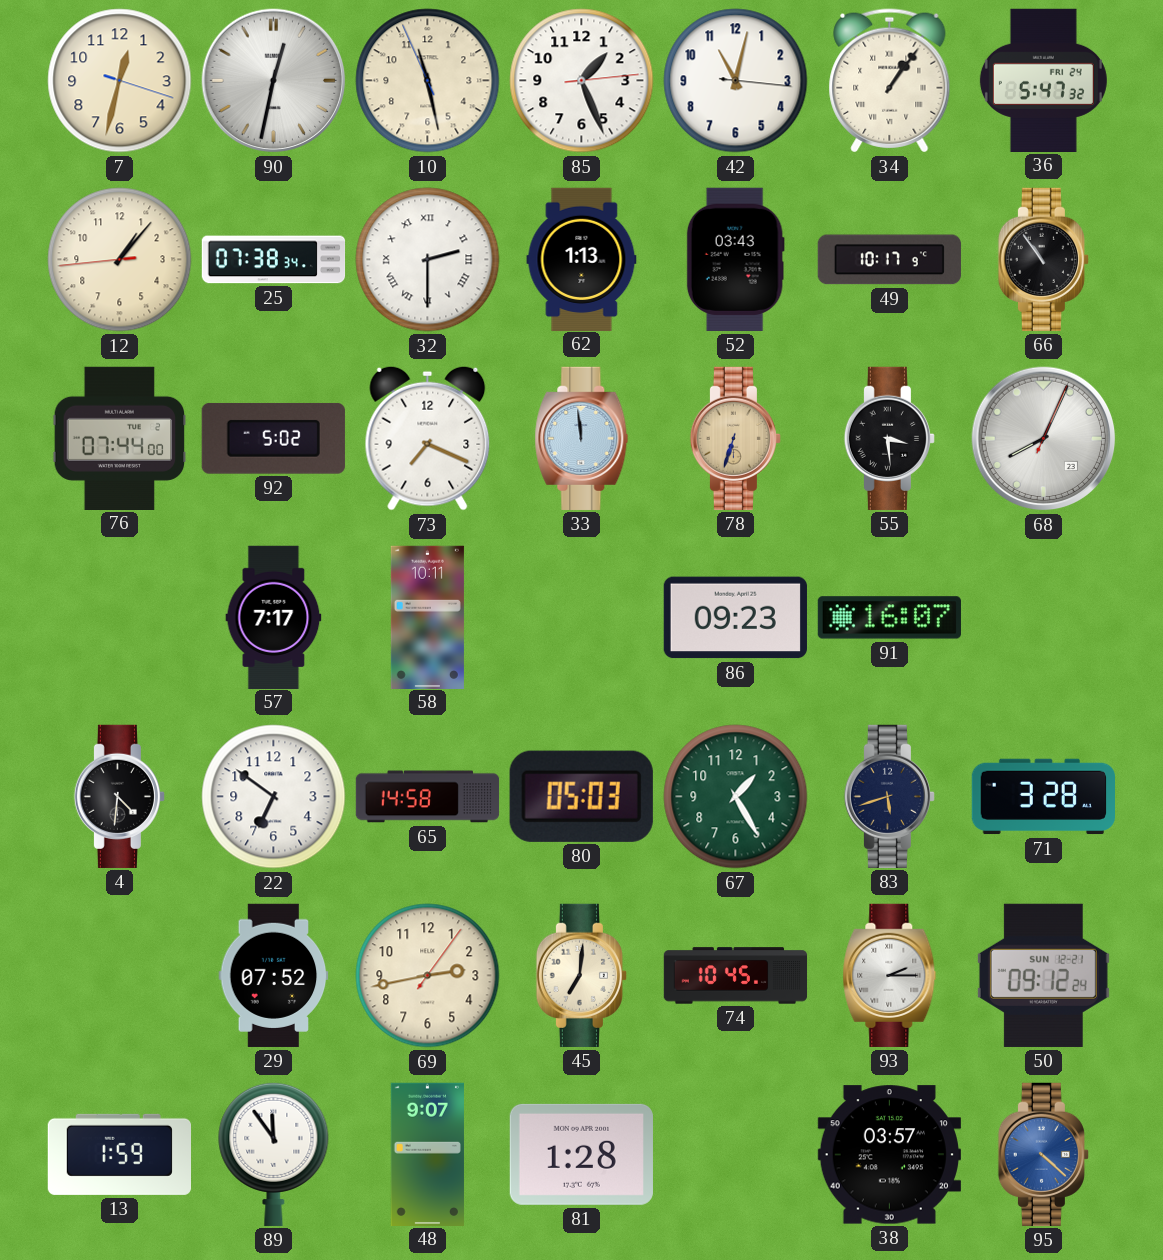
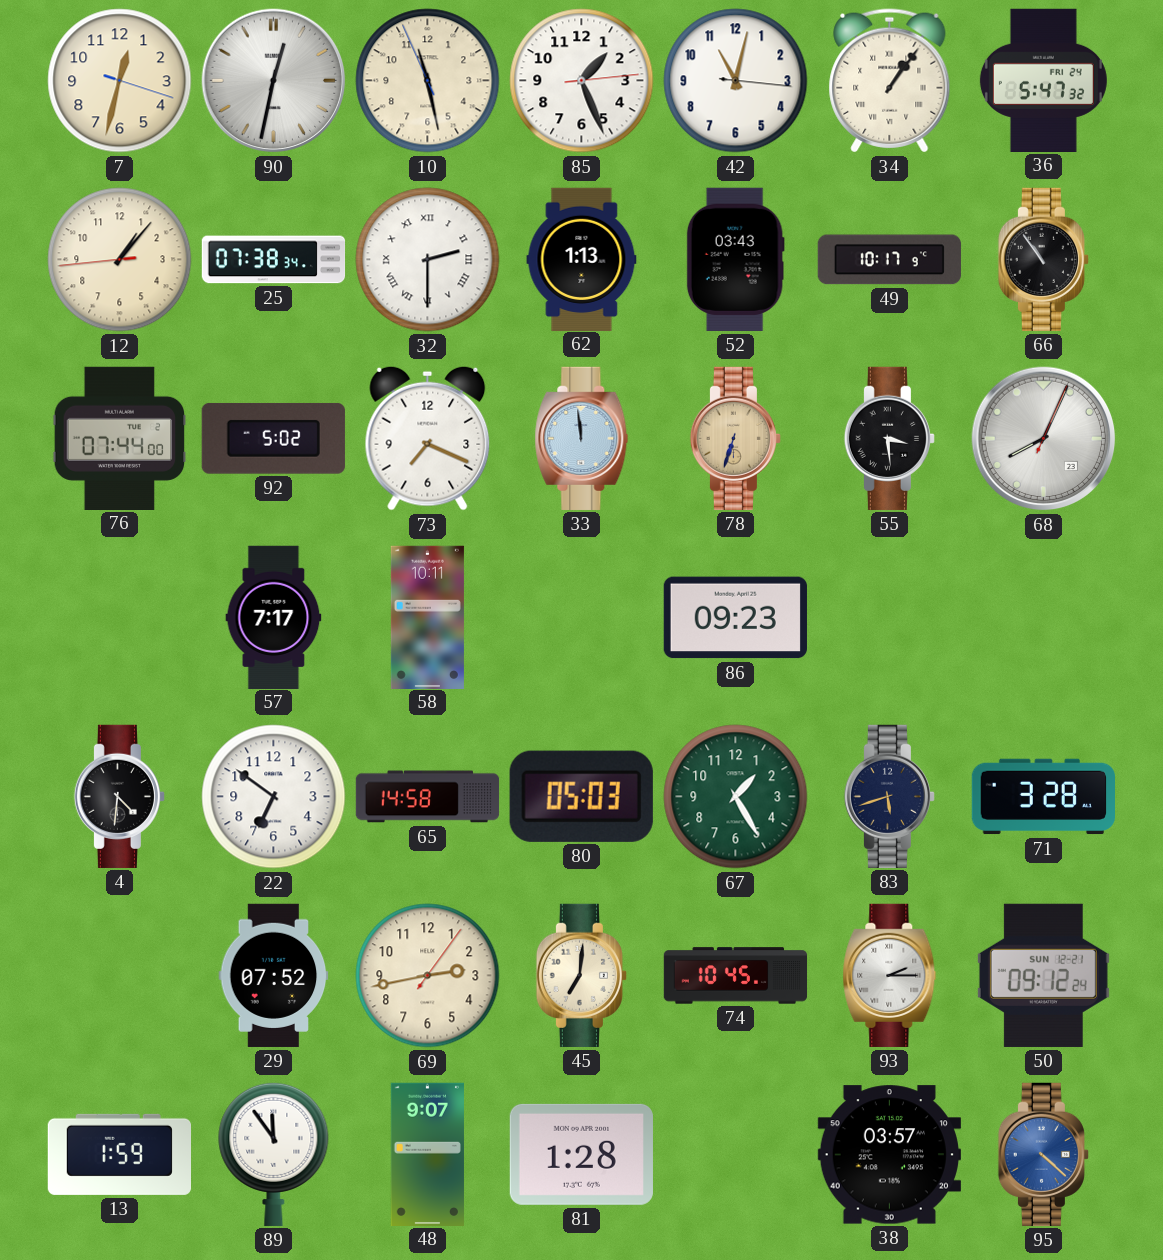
91: 16:07 -> none (889, 618)
